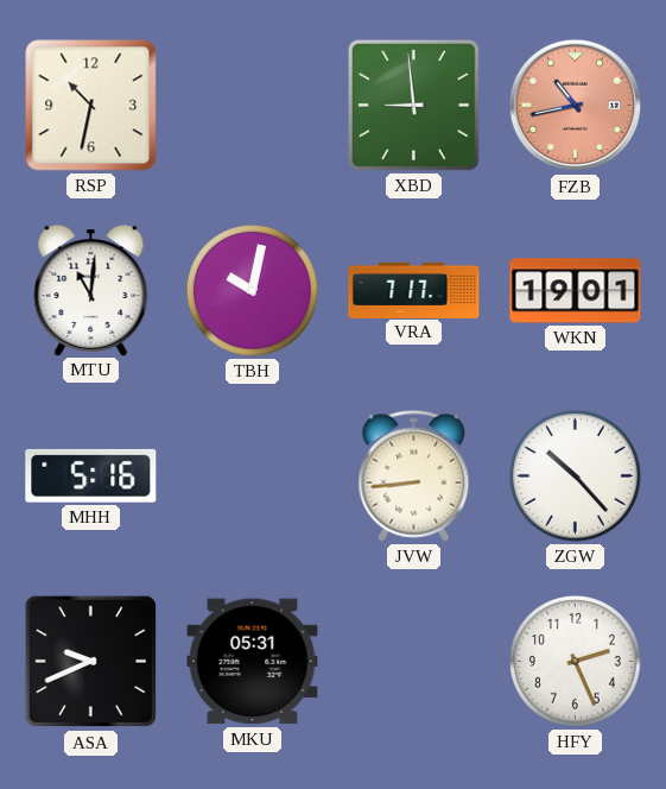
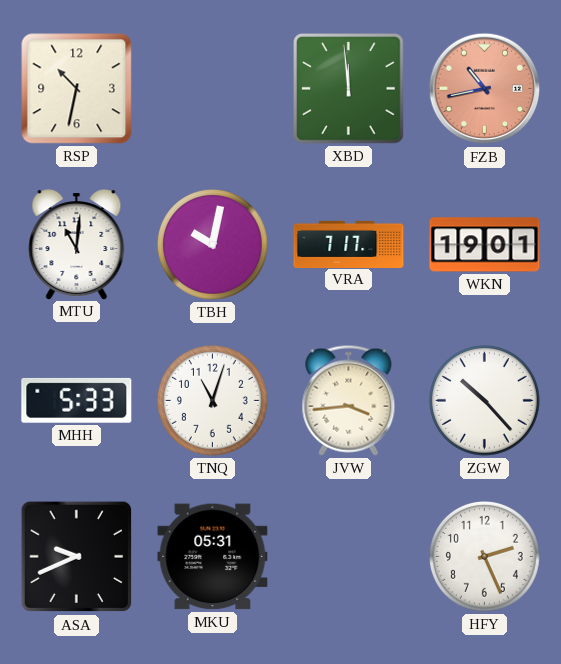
XBD: 8:59 -> 11:59 (349, 89)
MHH: 5:16 -> 5:33 (77, 400)
TNQ: none -> 11:03 (212, 400)
JVW: 8:44 -> 3:44 (349, 400)
